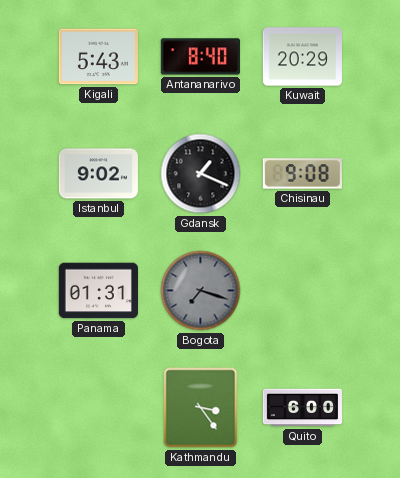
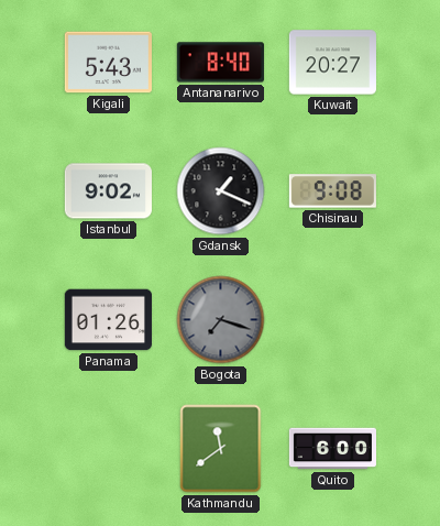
Kuwait: 20:29 -> 20:27 (332, 63)
Panama: 01:31 -> 01:26 (108, 320)
Kathmandu: 3:24 -> 11:39 (221, 449)
